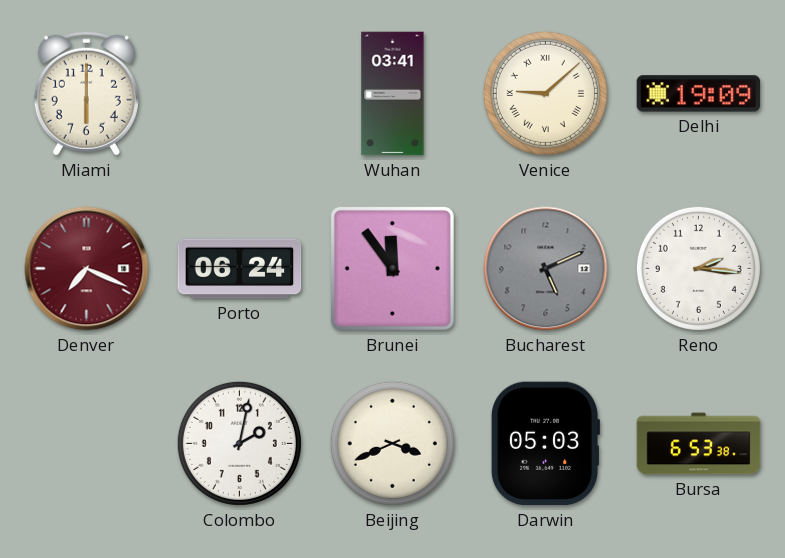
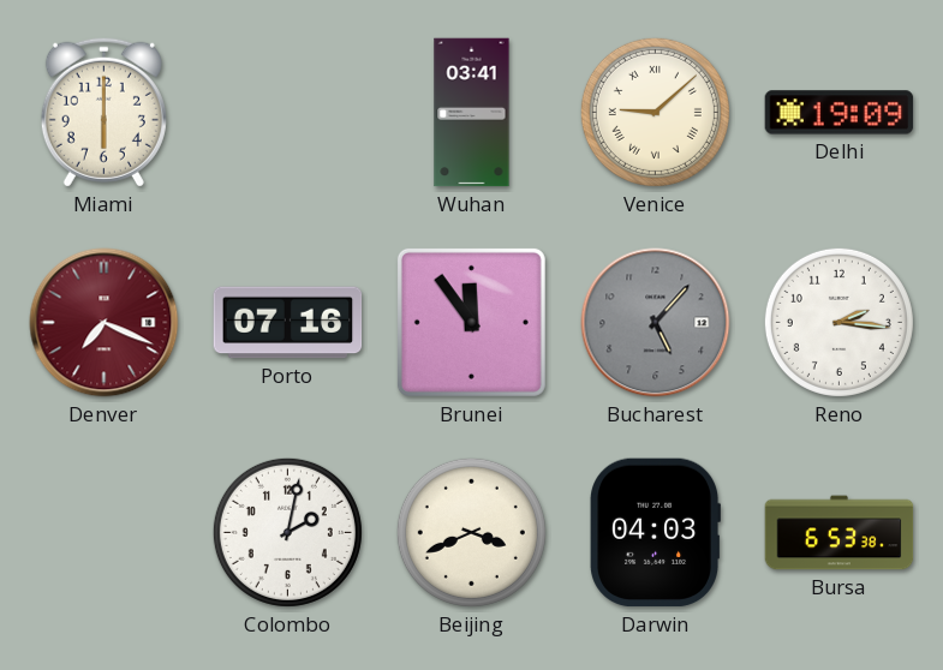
Porto: 06:24 -> 07:16 (288, 323)
Bucharest: 5:11 -> 5:07 (656, 323)
Darwin: 05:03 -> 04:03 (655, 533)
